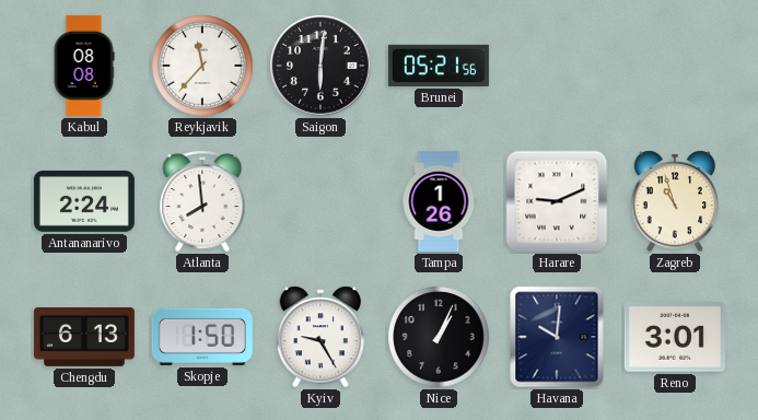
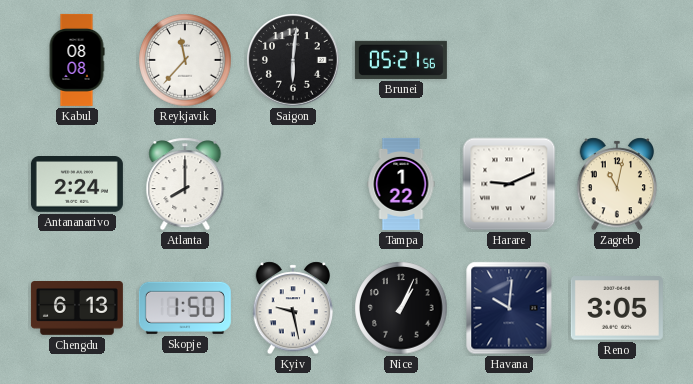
Atlanta: 7:59 -> 8:00 (185, 184)
Tampa: 1:26 -> 1:22 (401, 184)
Zagreb: 10:57 -> 11:02 (617, 184)
Kyiv: 9:25 -> 9:28 (293, 308)
Reno: 3:01 -> 3:05 (617, 308)
